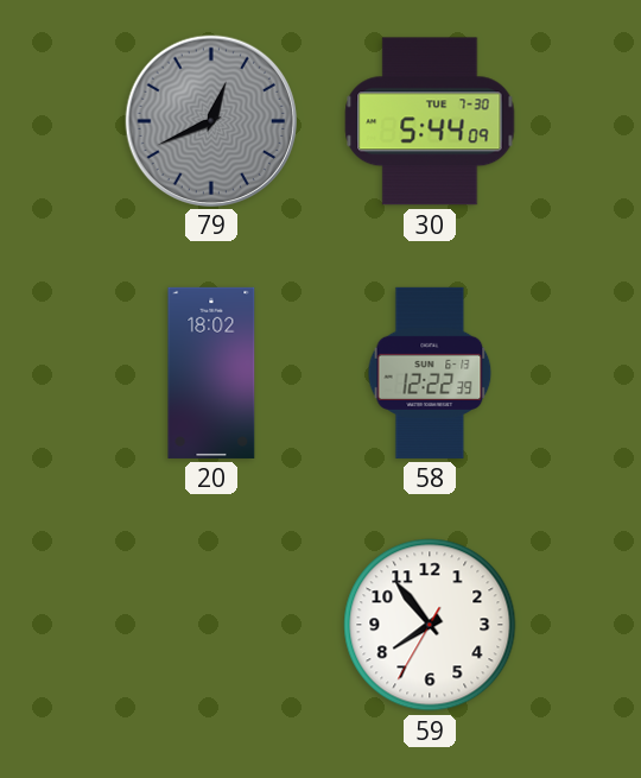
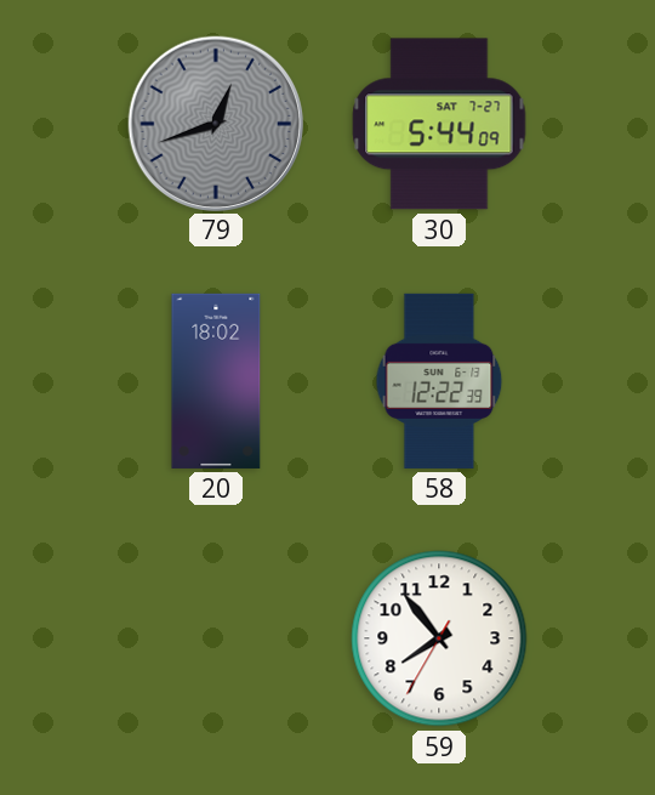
79: 12:41 -> 12:42 (215, 123)
30 date: TUE 7-30 -> SAT 7-27 (439, 124)
